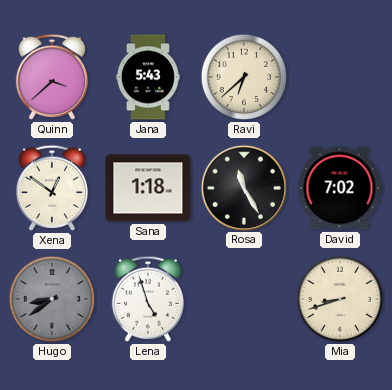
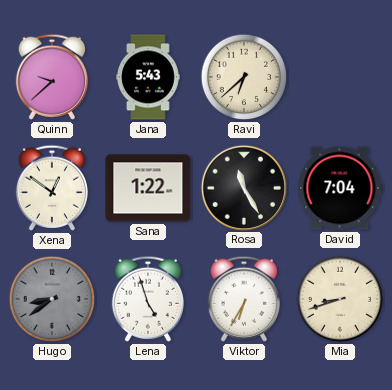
Quinn: 3:38 -> 9:38 (52, 77)
Sana: 1:18 -> 1:22 (148, 188)
David: 7:02 -> 7:04 (340, 188)
Viktor: none -> 6:35 (244, 299)
